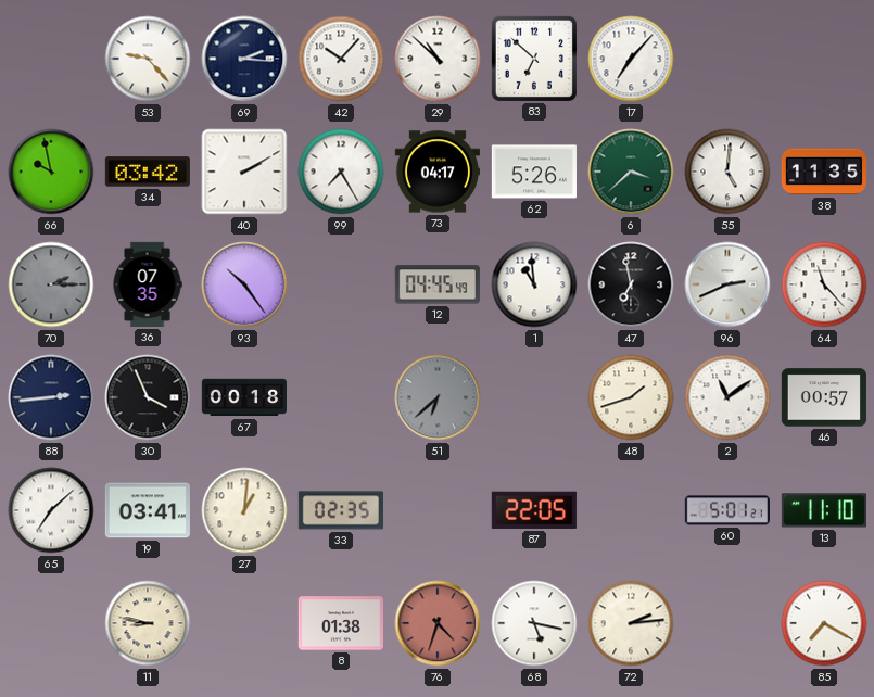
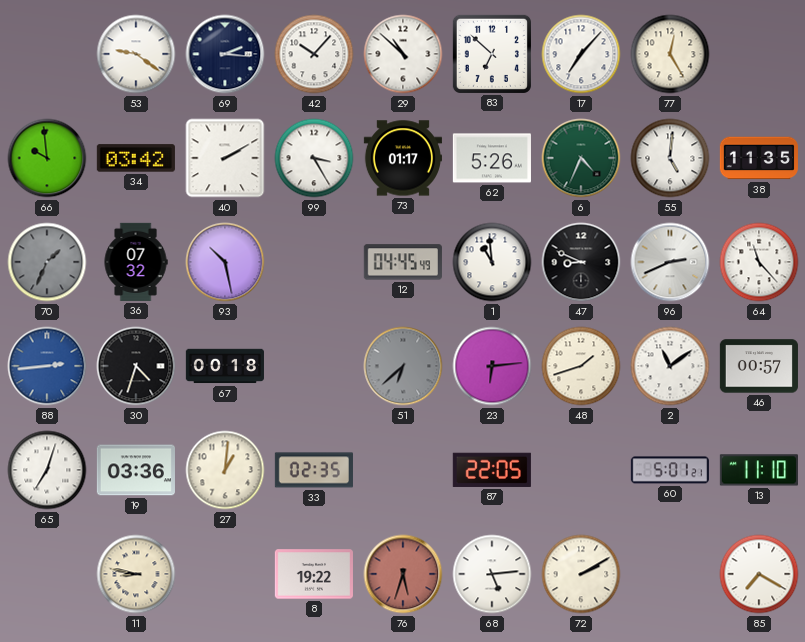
53: 9:23 -> 9:21 (136, 54)
77: none -> 12:25 (670, 54)
66: 9:58 -> 9:59 (47, 158)
99: 7:25 -> 3:25 (314, 158)
73: 04:17 -> 01:17 (403, 158)
6: 3:38 -> 4:34 (581, 158)
70: 2:15 -> 1:34 (47, 262)
36: 07:35 -> 07:32 (136, 262)
93: 10:24 -> 10:28 (225, 262)
47: 6:58 -> 8:49 (581, 262)
88 dial: navy -> blue (47, 366)
30: 3:56 -> 4:33 (136, 366)
23: none -> 6:14 (492, 366)
65: 7:08 -> 7:03 (47, 470)
19: 03:41 -> 03:36 (136, 470)
8: 01:38 -> 19:22 (314, 574)
76: 4:33 -> 5:33 (403, 574)
68: 5:17 -> 5:14 (492, 574)
72: 2:14 -> 2:10 (581, 574)
